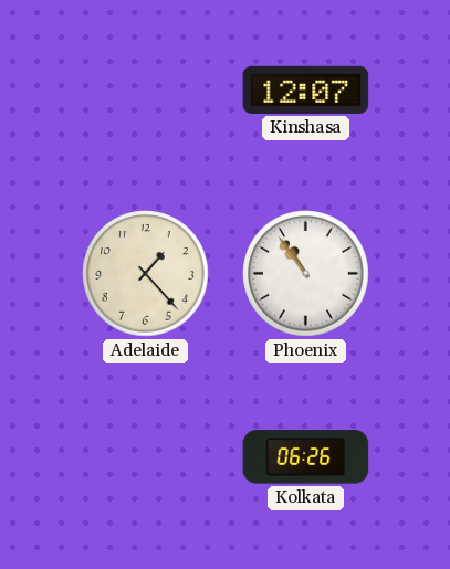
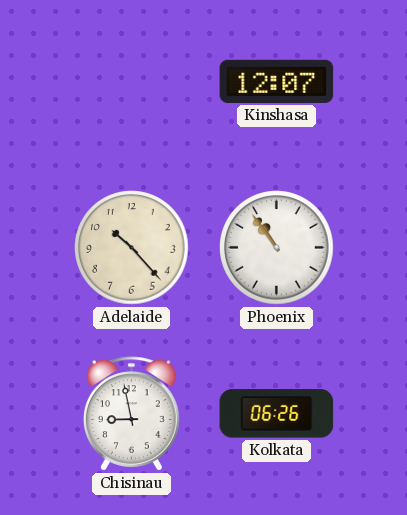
Adelaide: 1:23 -> 10:23 (132, 248)
Chisinau: none -> 8:58 (131, 414)
